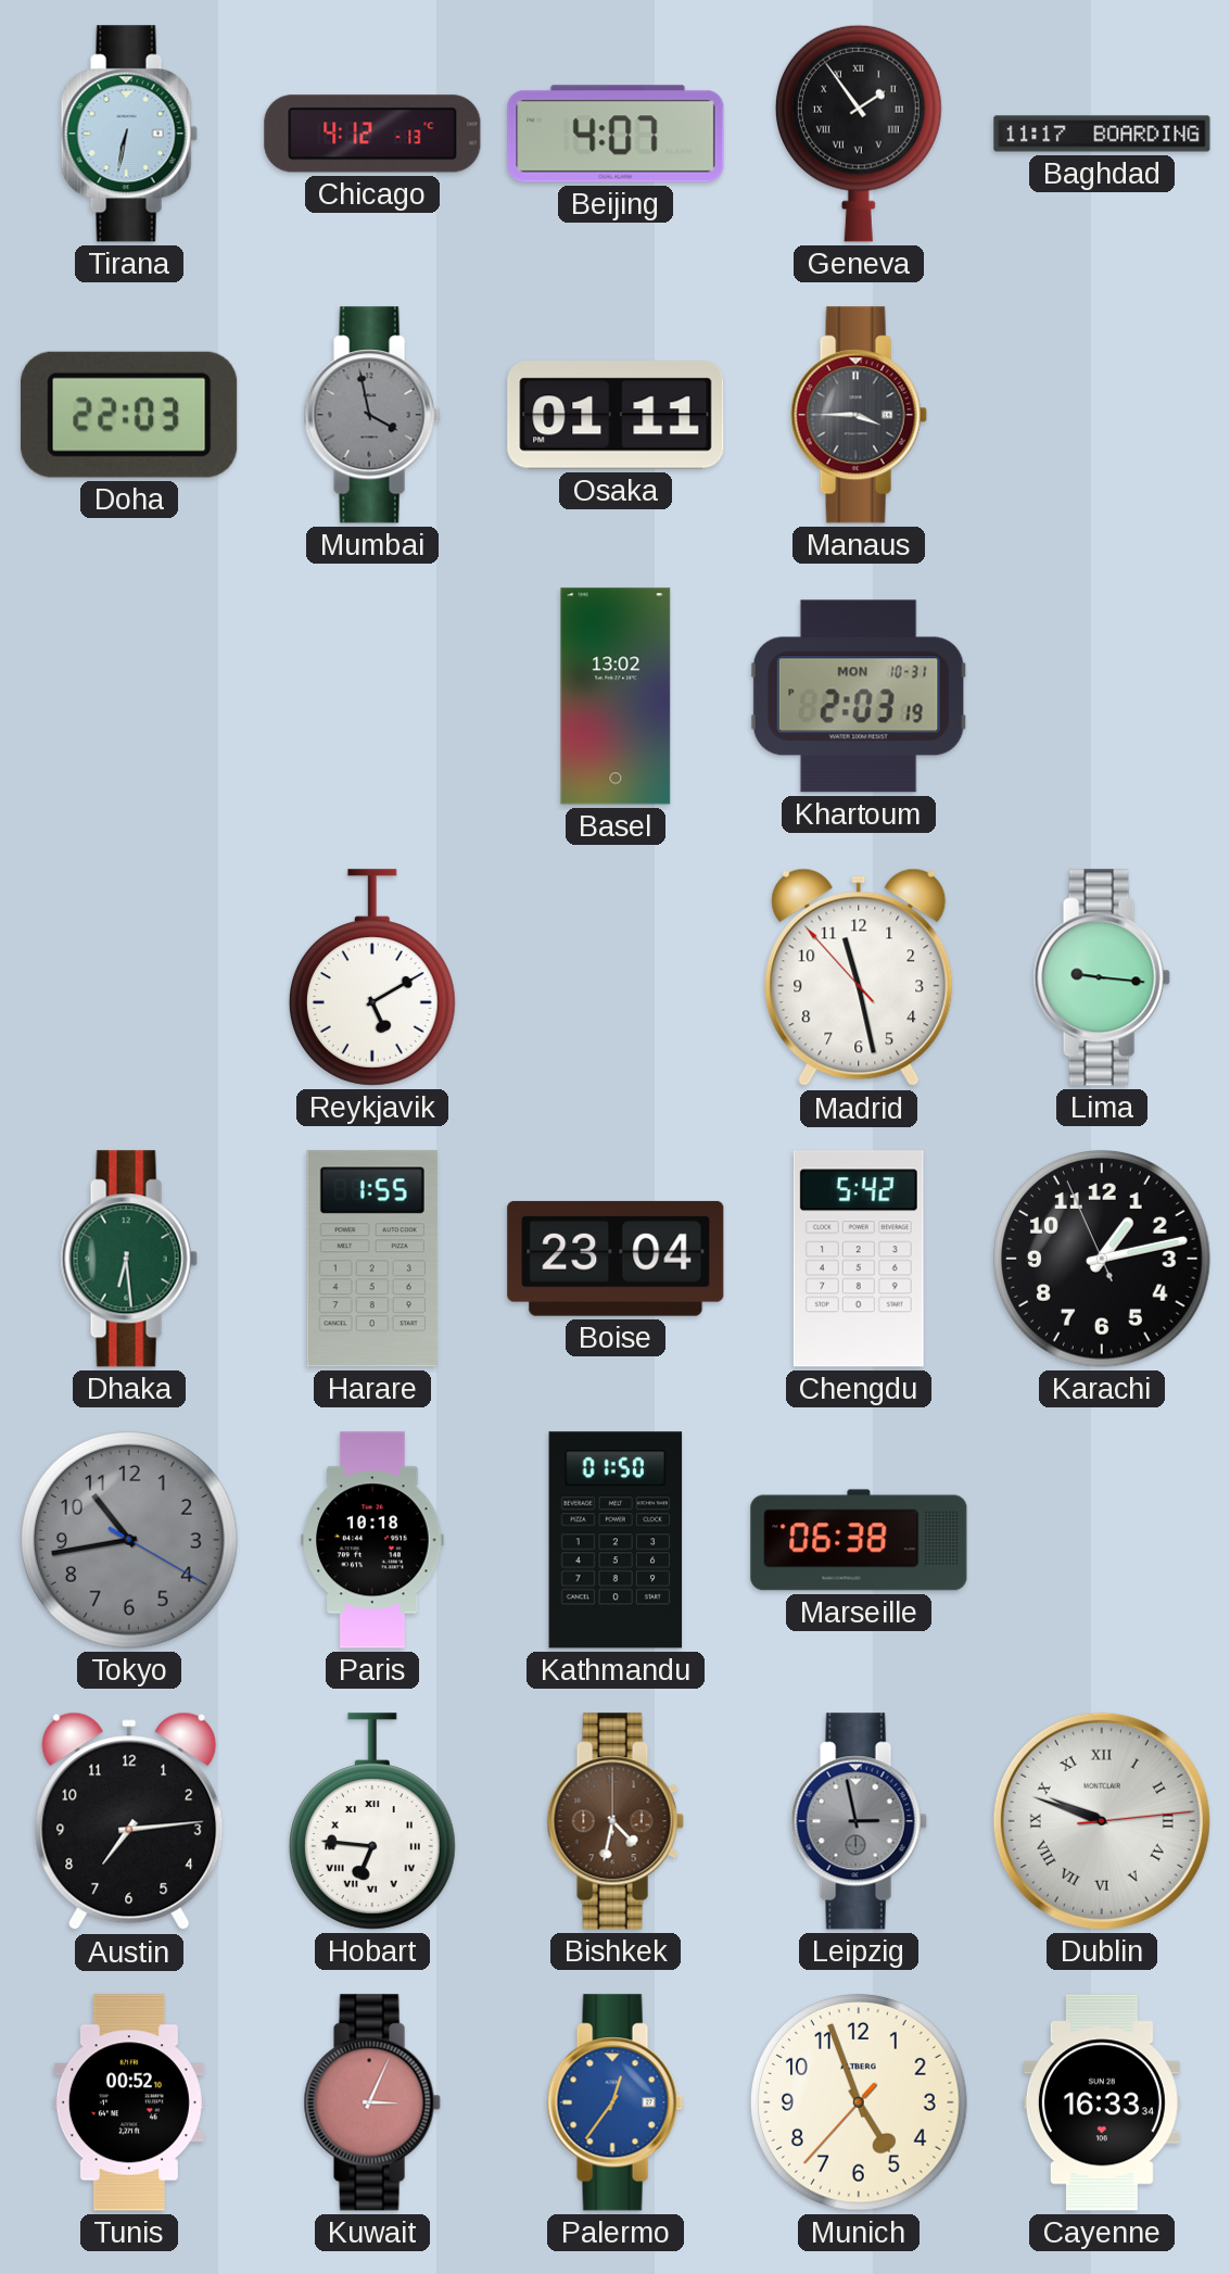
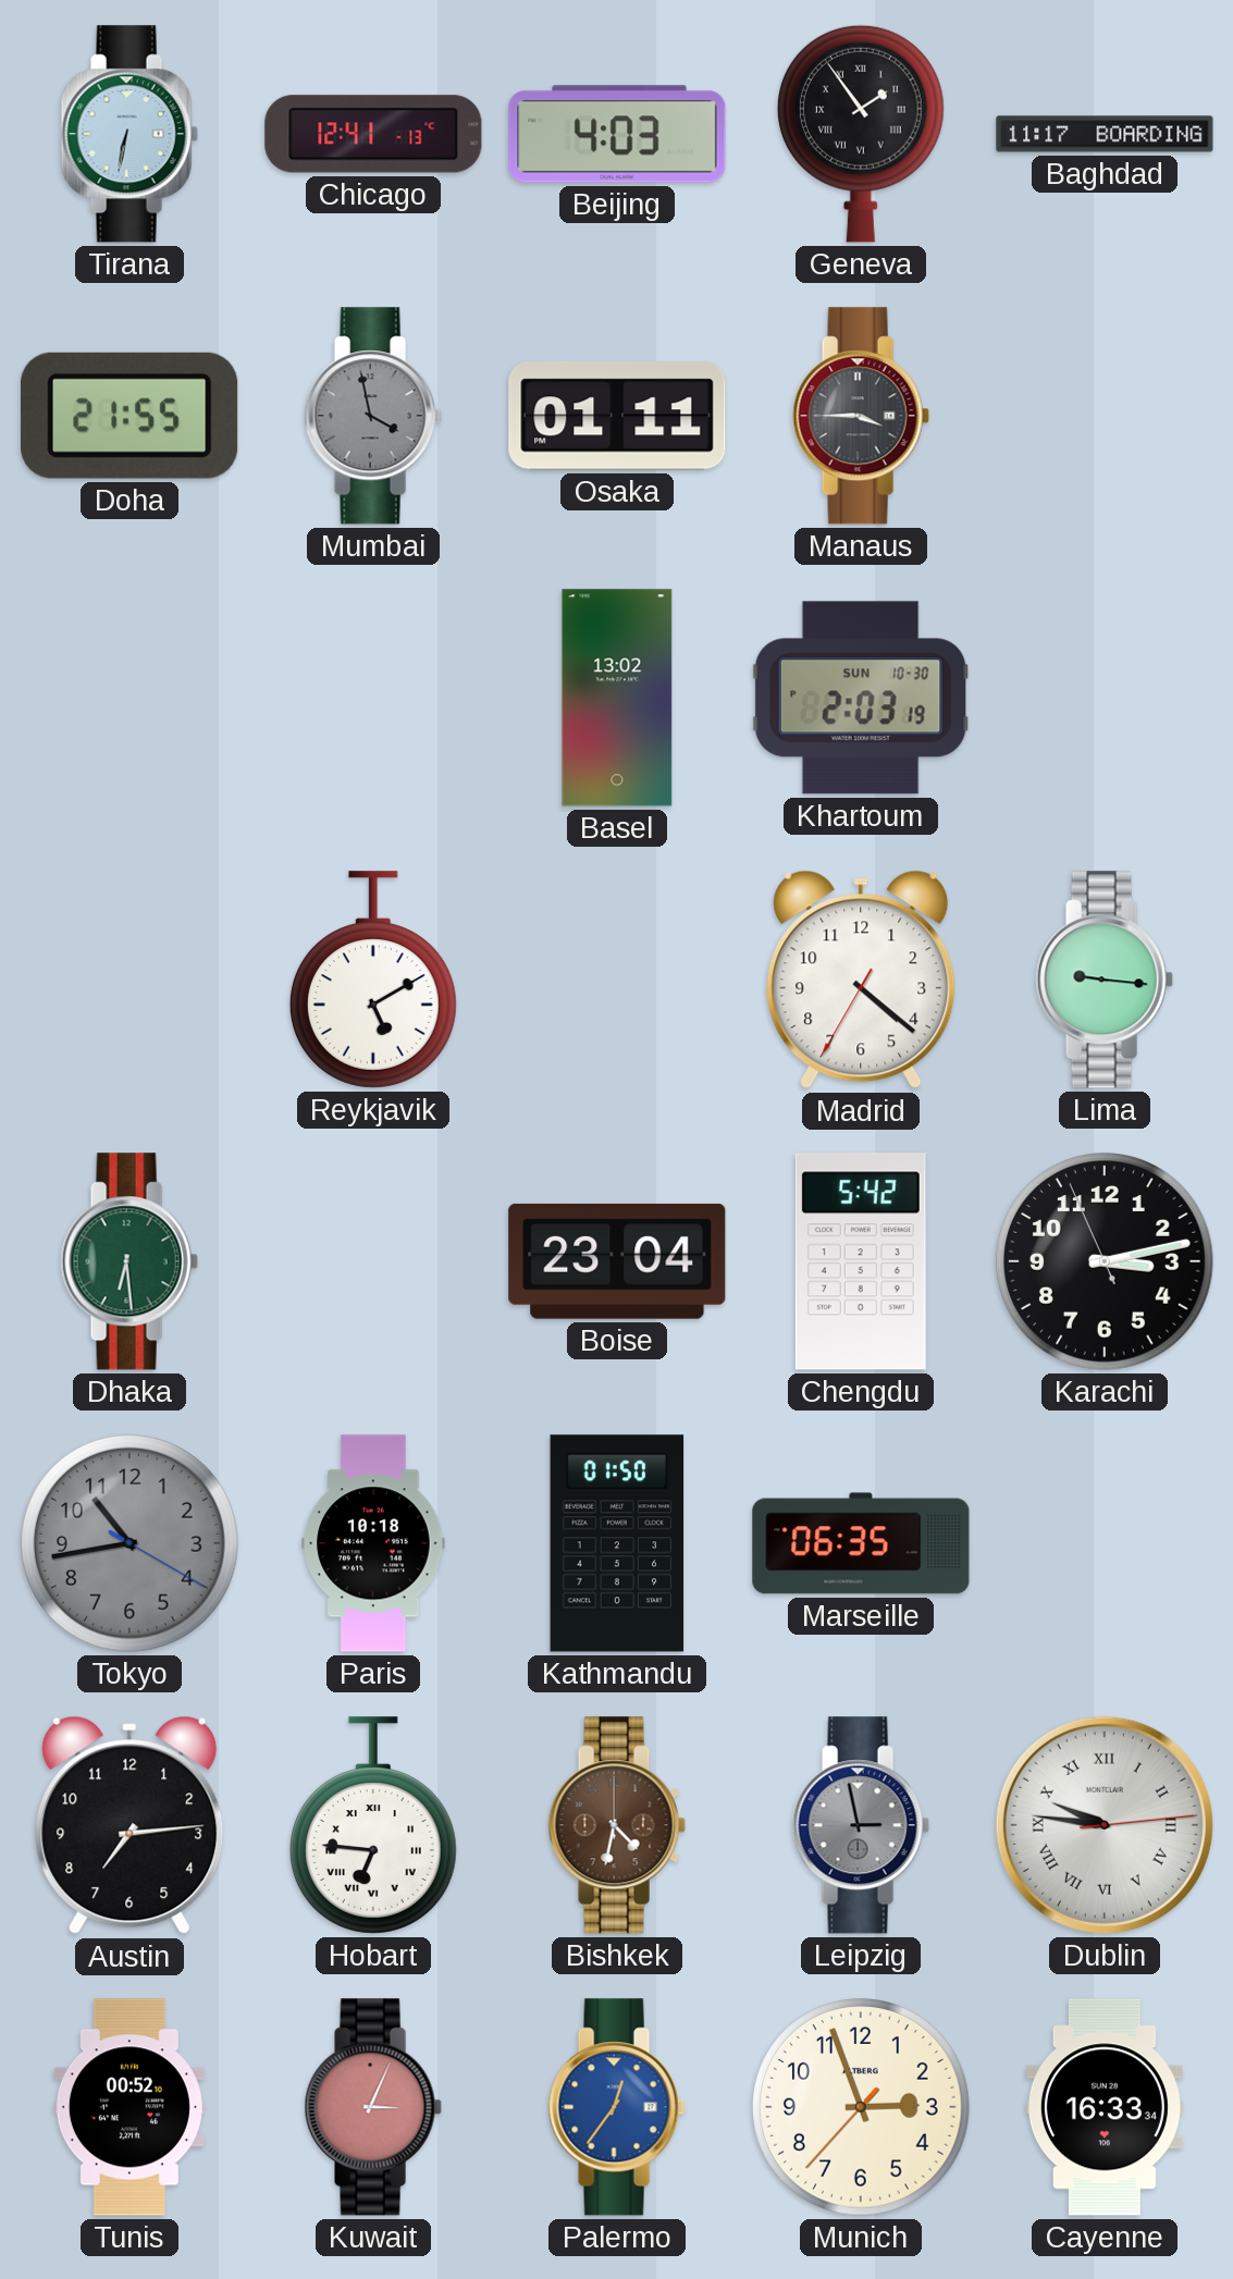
Chicago: 4:12 -> 12:41 (373, 134)
Beijing: 4:07 -> 4:03 (617, 134)
Doha: 22:03 -> 21:55 (130, 416)
Khartoum date: MON 10-31 -> SUN 10-30 (861, 698)
Madrid: 11:27 -> 4:21 (861, 980)
Harare: 1:55 -> none (372, 1259)
Karachi: 1:12 -> 3:12 (1106, 1262)
Marseille: 06:38 -> 06:35 (861, 1543)
Dublin: 9:48 -> 9:46 (1105, 1825)
Munich: 4:56 -> 2:56 (862, 2108)
